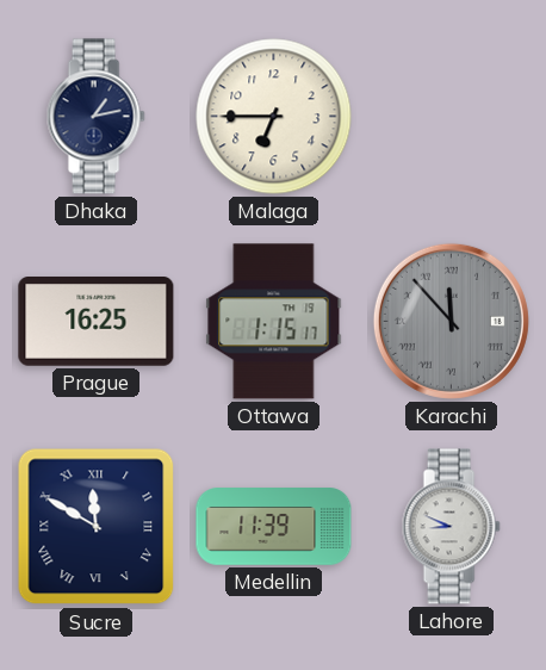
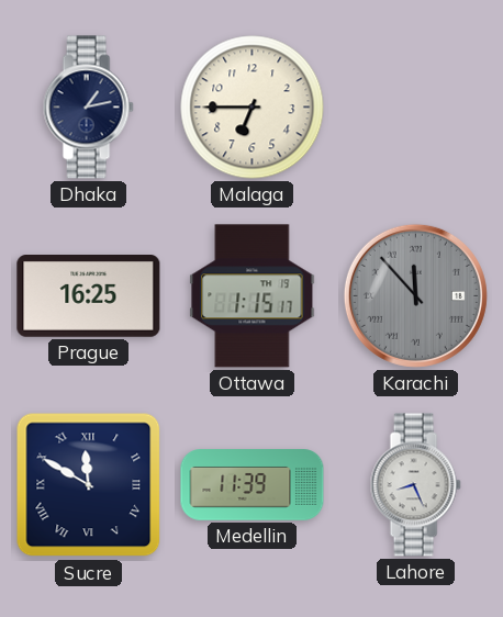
Lahore: 8:49 -> 8:26 (415, 485)
